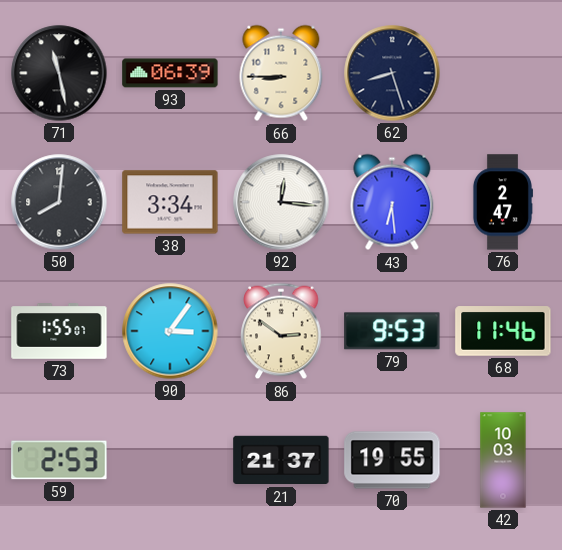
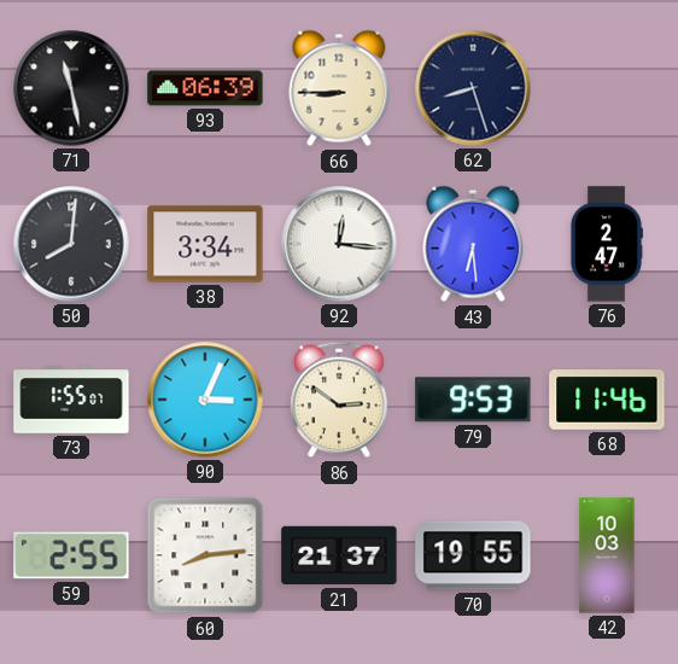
90: 3:06 -> 3:04 (205, 400)
59: 2:53 -> 2:55 (71, 555)
60: none -> 8:14 (205, 555)
